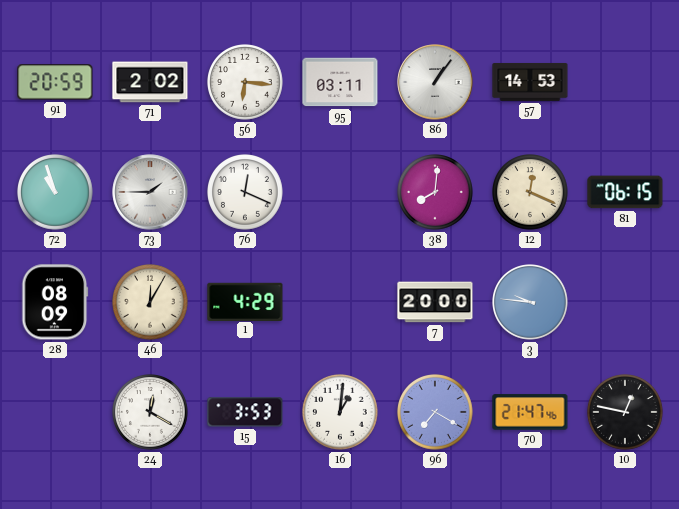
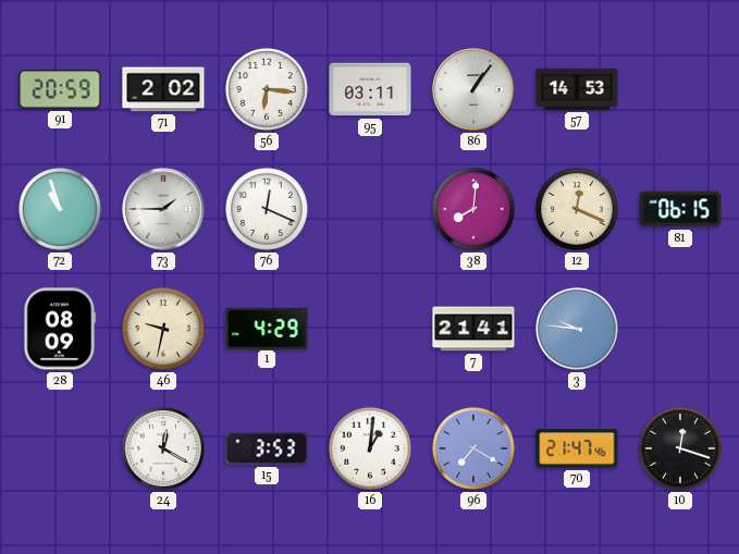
46: 12:05 -> 9:32 (164, 330)
7: 20:00 -> 21:41 (473, 329)
10: 12:47 -> 12:18 (681, 450)
